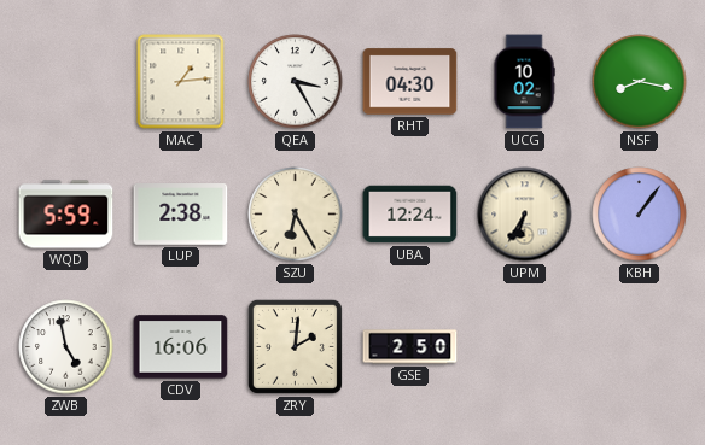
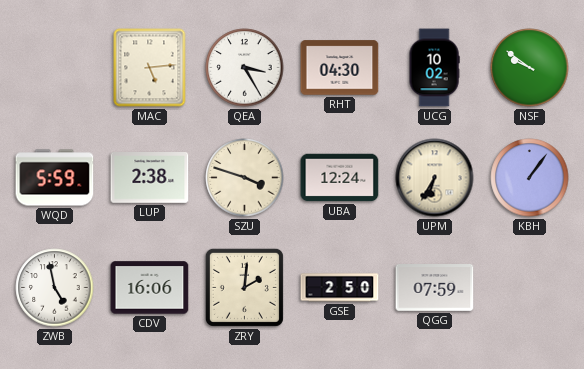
MAC: 1:14 -> 5:14 (150, 68)
NSF: 8:17 -> 9:51 (530, 68)
SZU: 6:25 -> 3:48 (245, 178)
QGG: none -> 07:59 (435, 288)
